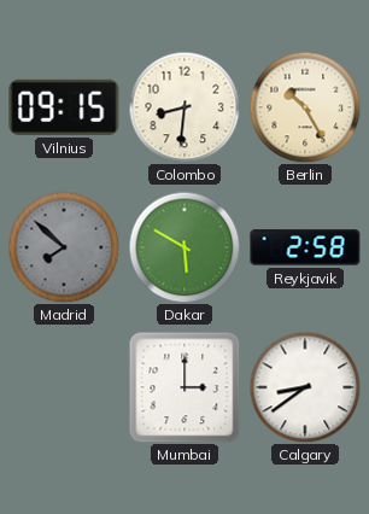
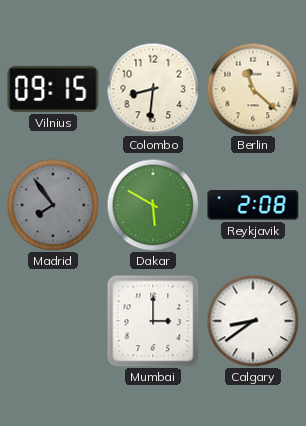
Berlin: 10:25 -> 11:22 (253, 89)
Madrid: 7:52 -> 7:54 (53, 205)
Reykjavik: 2:58 -> 2:08 (253, 205)
